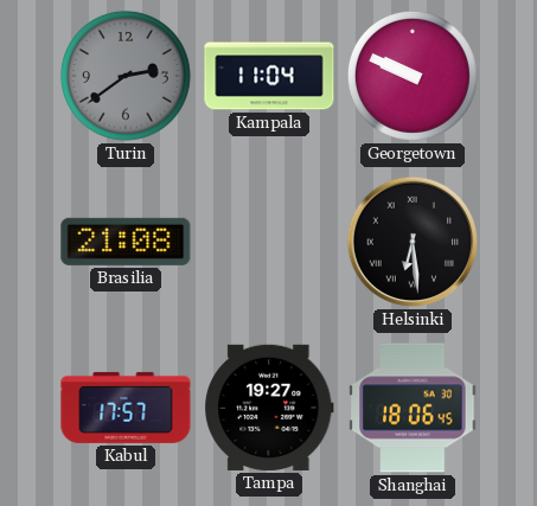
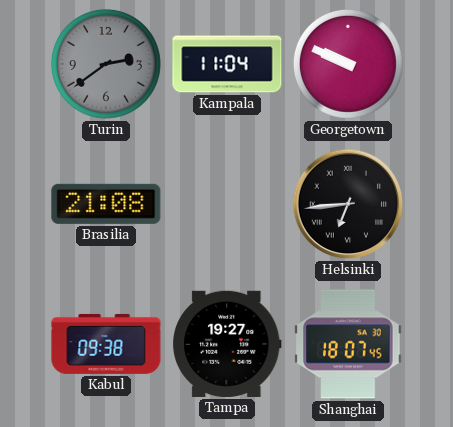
Helsinki: 6:29 -> 6:44 (348, 204)
Kabul: 17:57 -> 09:38 (106, 344)
Shanghai: 18:06 -> 18:07 (348, 344)
